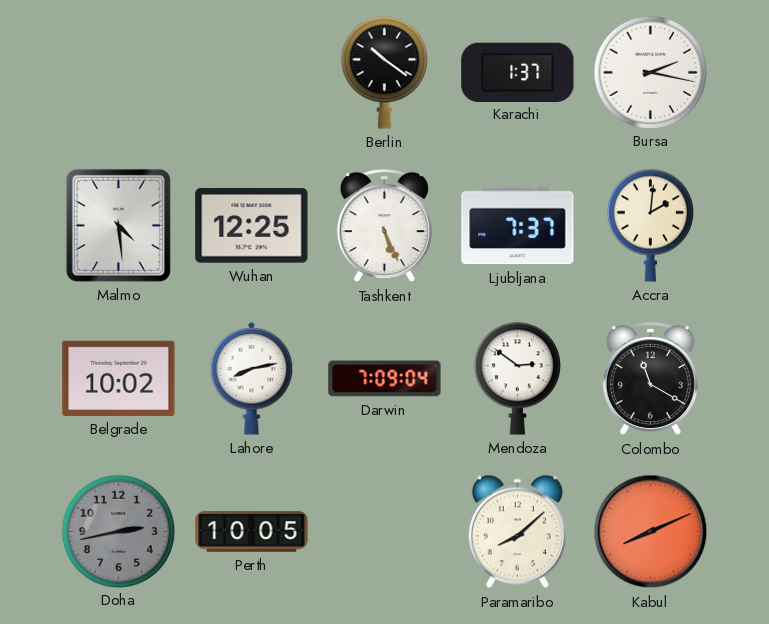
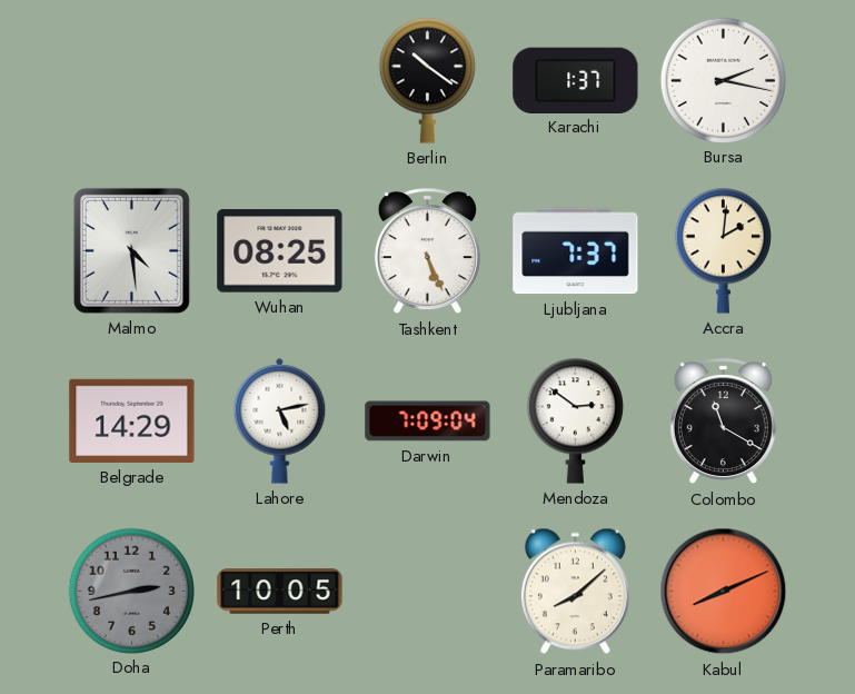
Wuhan: 12:25 -> 08:25 (280, 251)
Belgrade: 10:02 -> 14:29 (132, 420)
Lahore: 8:13 -> 5:13 (280, 420)
